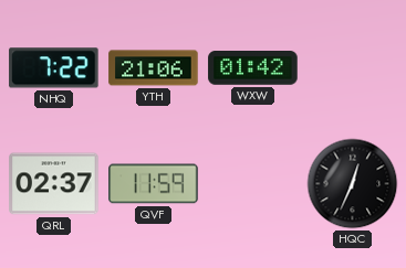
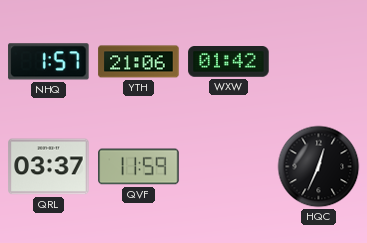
NHQ: 7:22 -> 1:57 (49, 62)
QRL: 02:37 -> 03:37 (49, 167)
